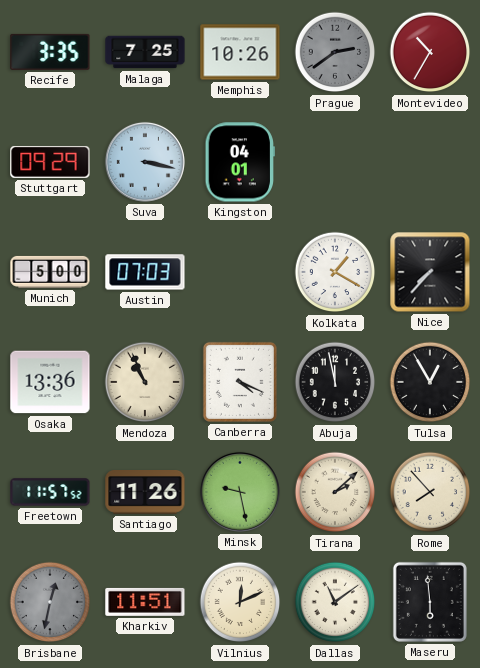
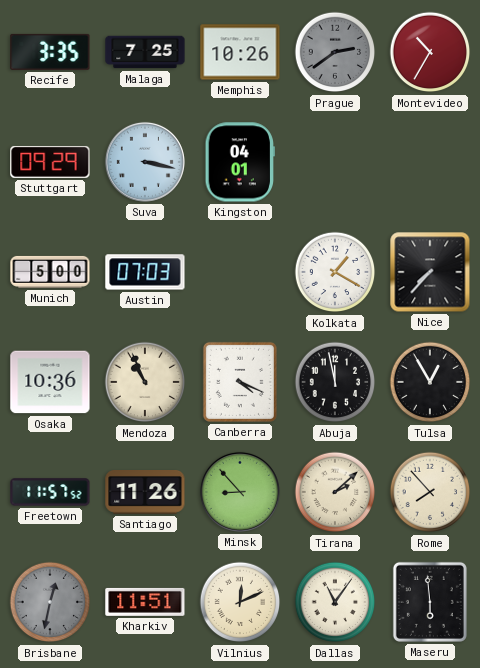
Osaka: 13:36 -> 10:36 (50, 382)
Minsk: 9:28 -> 8:53 (240, 492)
Dallas: 11:09 -> 11:06 (335, 602)
